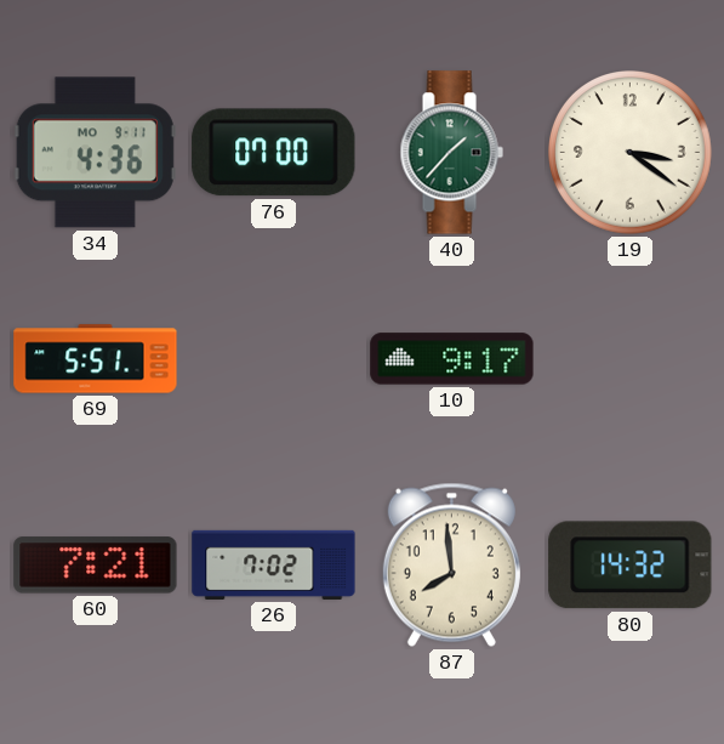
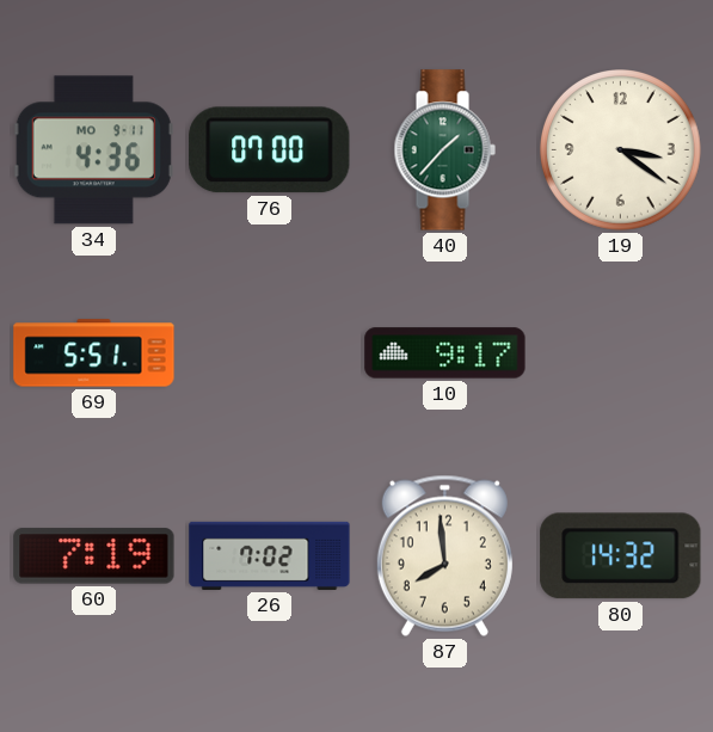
60: 7:21 -> 7:19 (94, 556)
